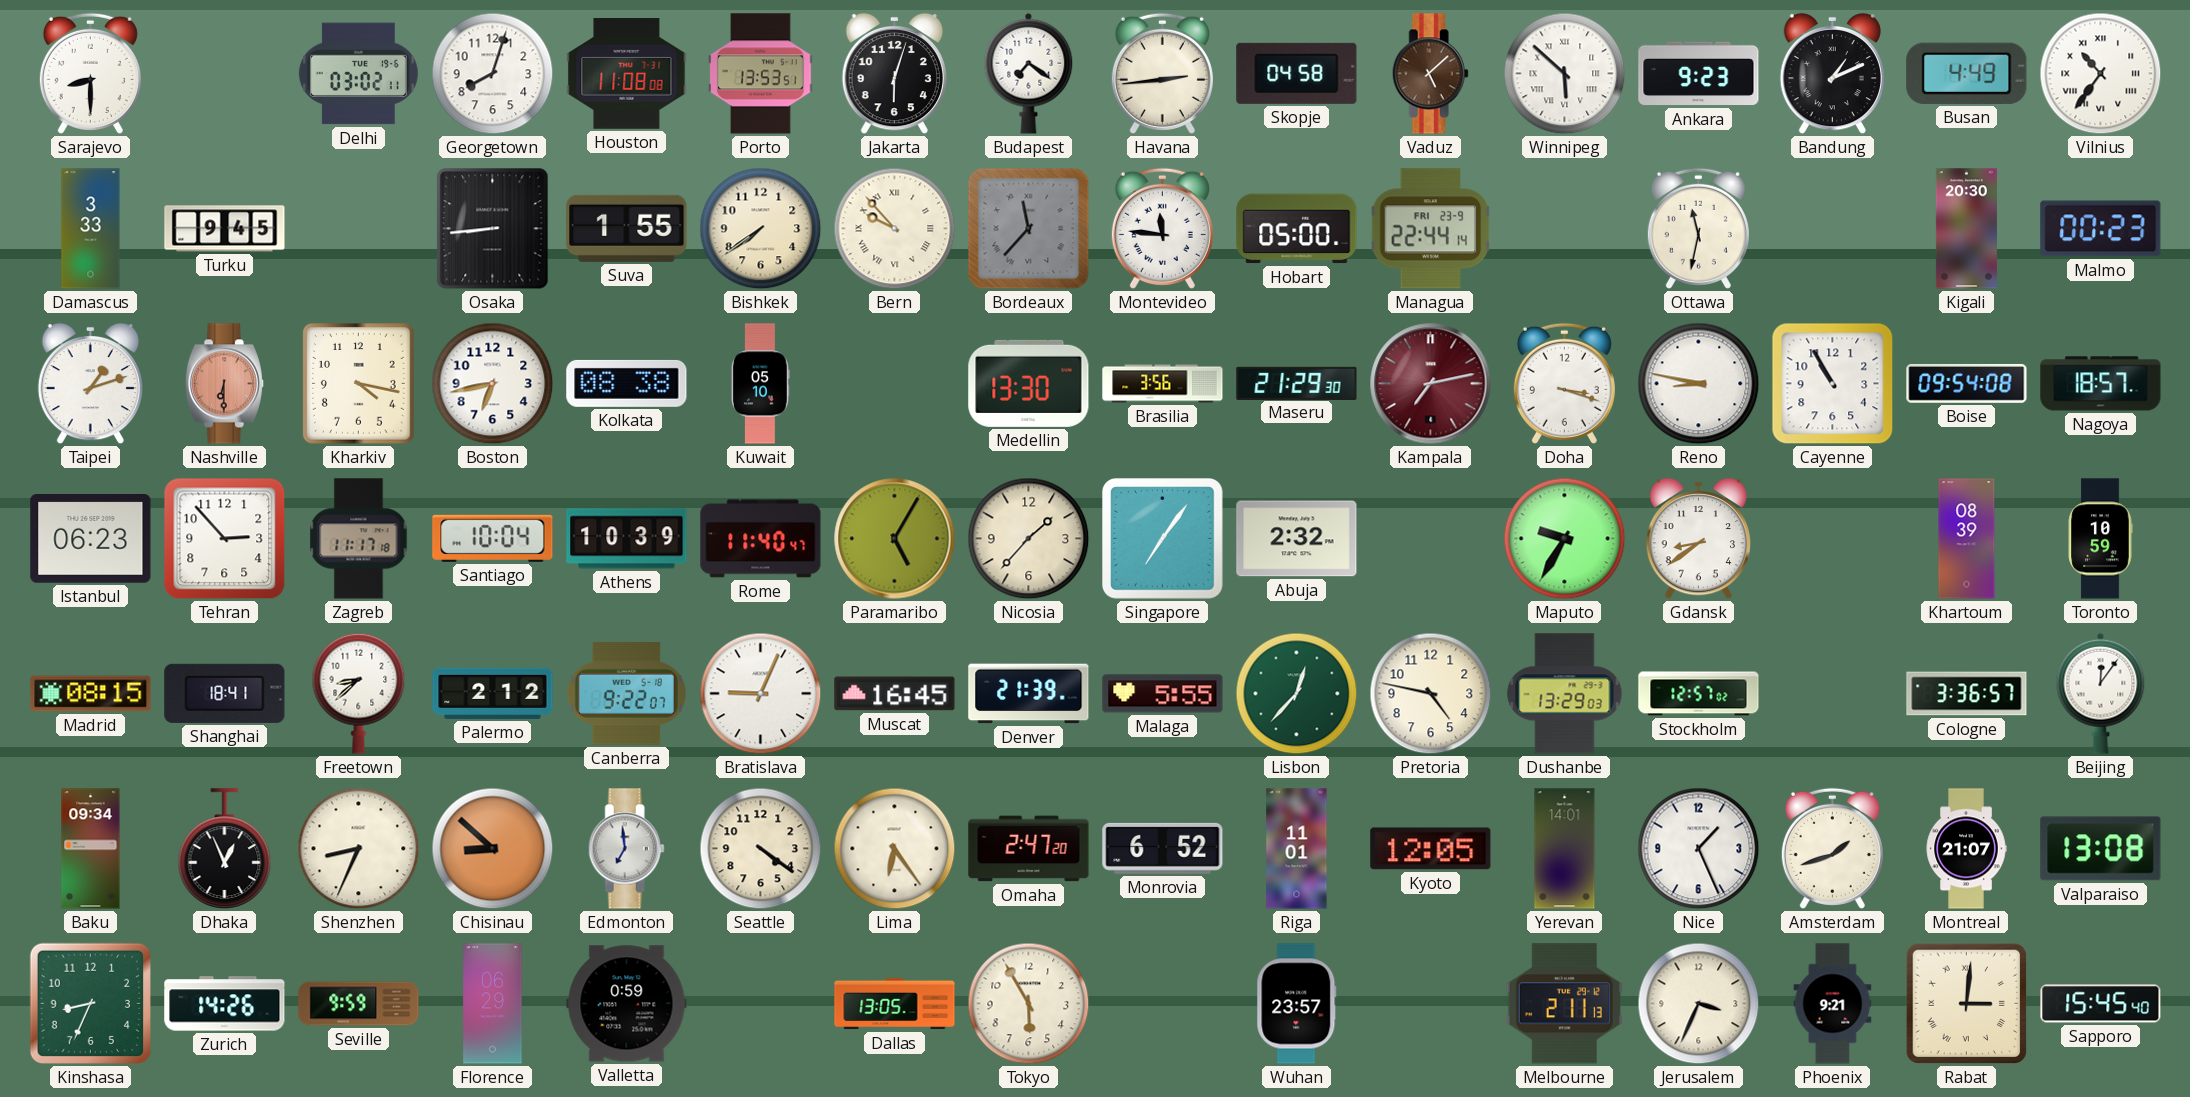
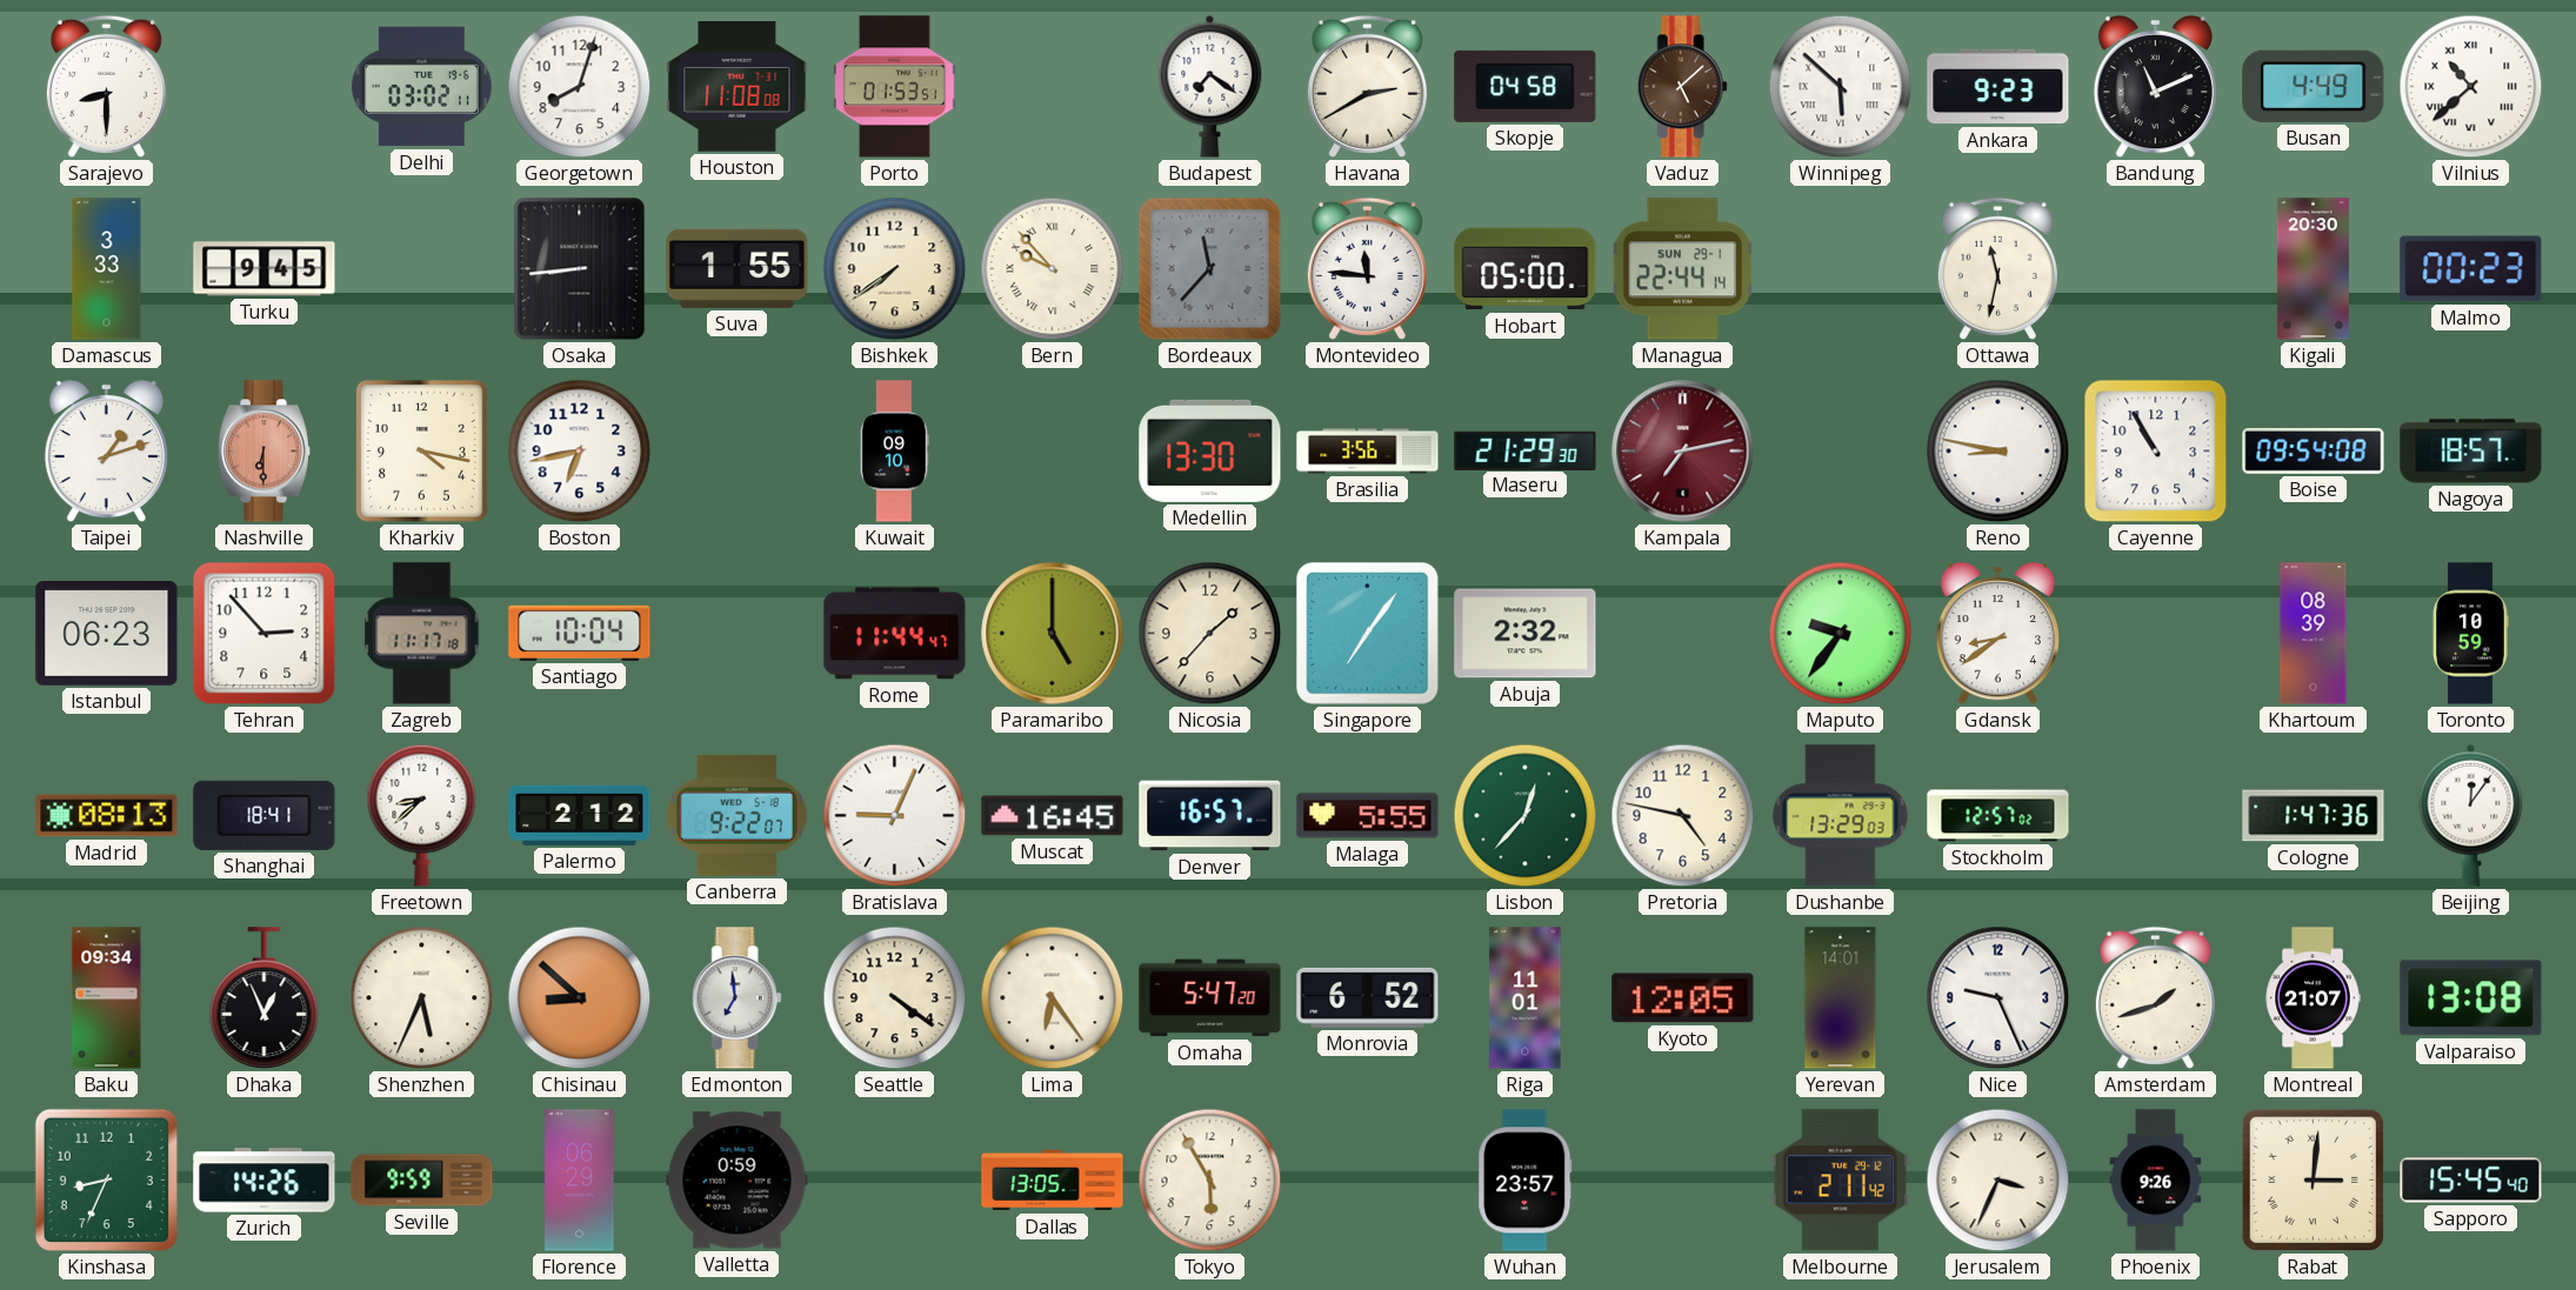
Porto: 13:53 -> 01:53 (895, 87)
Jakarta: 6:03 -> none (894, 74)
Havana: 2:44 -> 2:40 (1367, 86)
Bandung: 1:11 -> 11:11 (2155, 87)
Vilnius: 10:36 -> 10:38 (2471, 87)
Managua date: FRI 23-9 -> SUN 29-1 (1683, 269)
Kolkata: 08:38 -> none (627, 383)
Kuwait: 05:10 -> 09:10 (895, 452)
Doha: 3:18 -> none (1564, 383)
Athens: 10:39 -> none (627, 539)
Rome: 11:40 -> 11:44 (895, 634)
Paramaribo: 5:05 -> 5:00 (1053, 634)
Maputo: 9:35 -> 9:36 (1841, 634)
Madrid: 08:15 -> 08:13 (107, 816)
Denver: 21:39 -> 16:57 (1210, 816)
Cologne: 3:36 -> 1:47 (2314, 816)
Shenzhen: 8:34 -> 5:34 (422, 998)
Omaha: 2:47 -> 5:47 (1210, 998)
Nice: 1:26 -> 9:26 (1998, 998)
Melbourne: 2:11:13 -> 2:11:42 (1840, 1181)
Phoenix: 9:21 -> 9:26 (2156, 1181)
